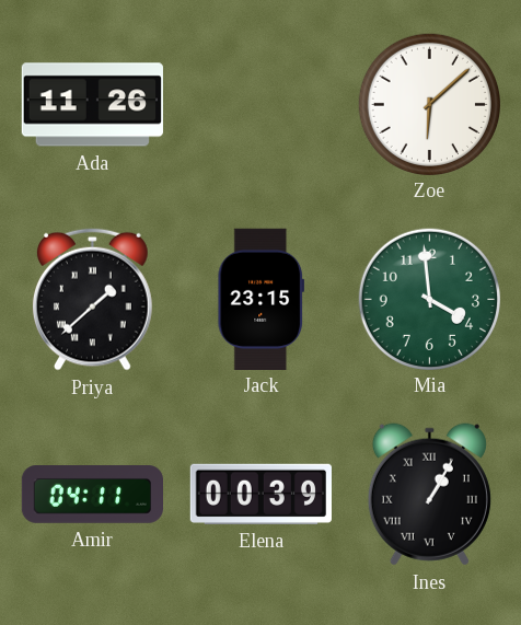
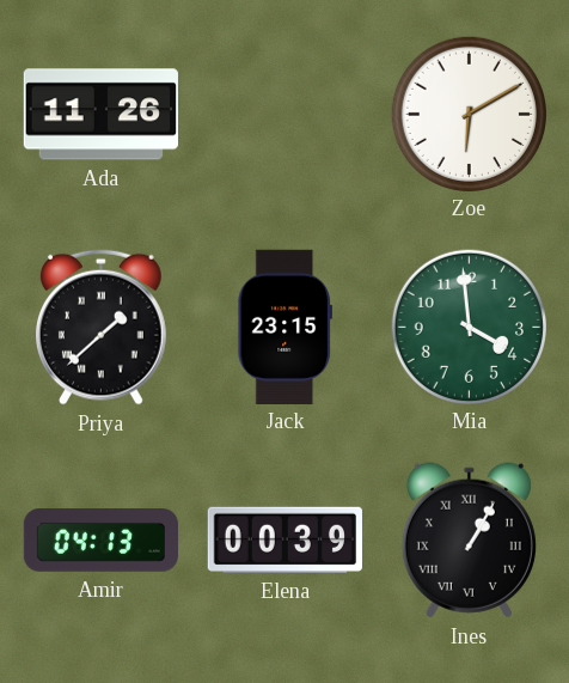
Zoe: 6:08 -> 6:10 (469, 114)
Amir: 04:11 -> 04:13 (100, 541)
